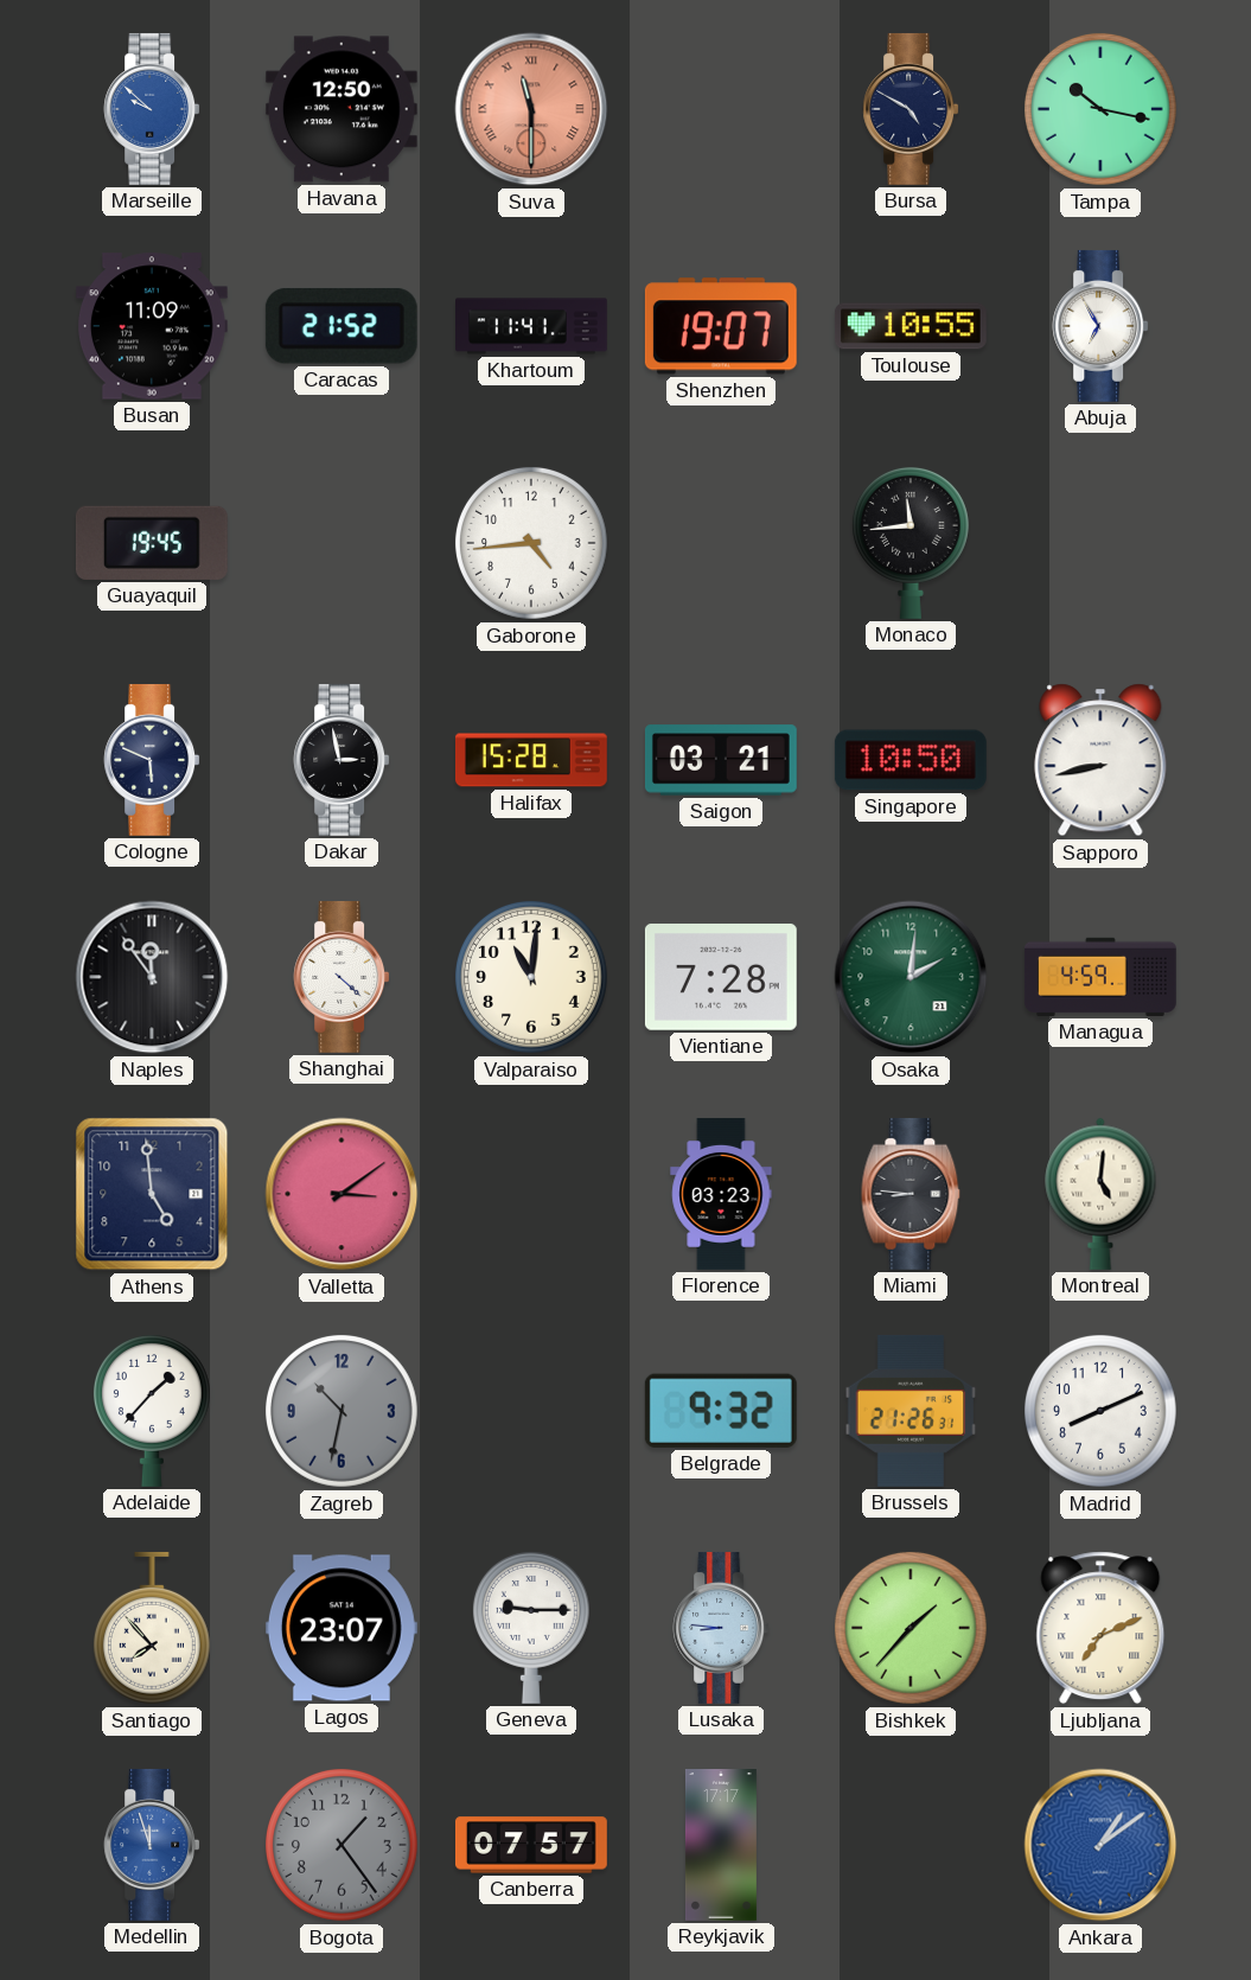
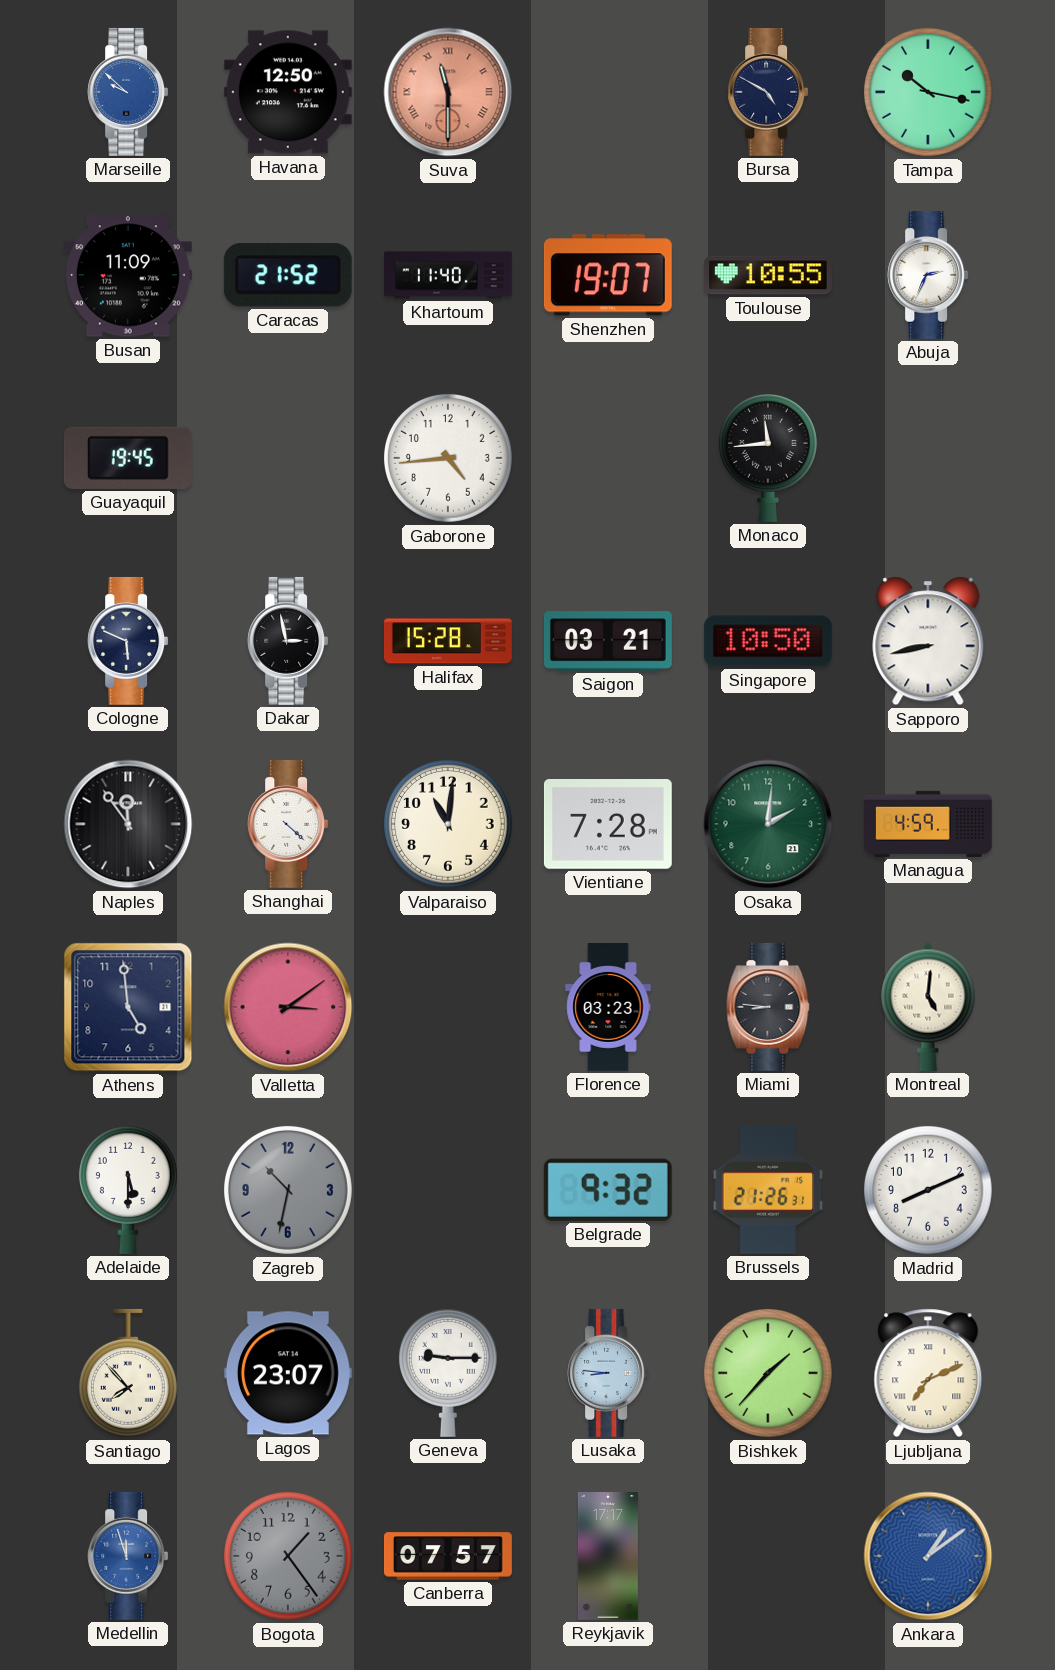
Khartoum: 11:41 -> 11:40 (449, 275)
Abuja: 6:55 -> 2:34 (928, 275)
Adelaide: 1:37 -> 5:30 (128, 1190)
